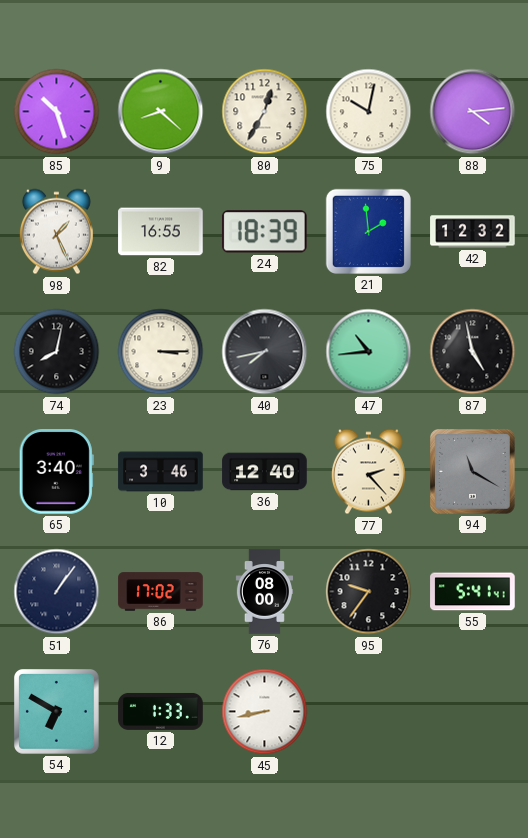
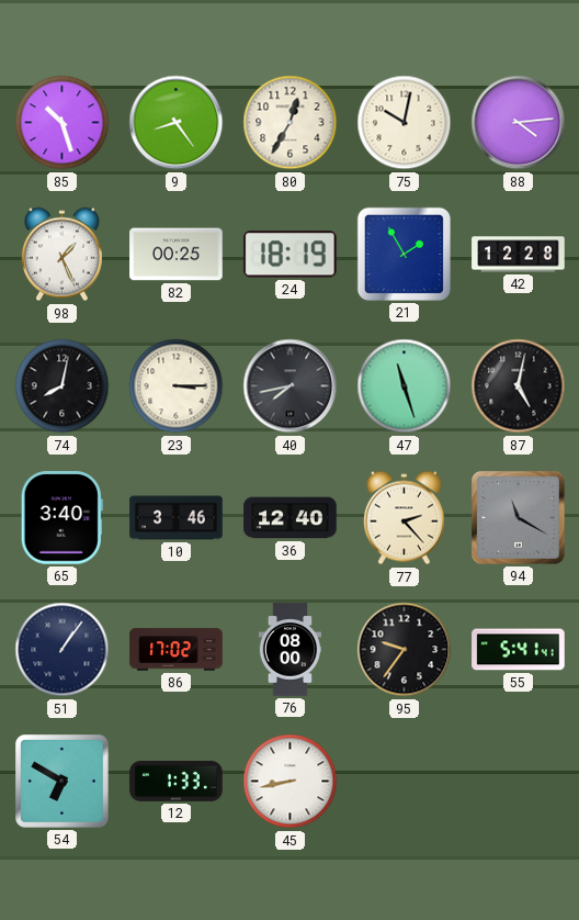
9: 8:22 -> 8:24 (177, 123)
82: 16:55 -> 00:25 (177, 255)
24: 18:39 -> 18:19 (289, 255)
21: 1:59 -> 1:55 (404, 254)
42: 12:32 -> 12:28 (519, 255)
47: 10:44 -> 11:27 (405, 386)
87: 4:58 -> 5:02 (519, 386)
